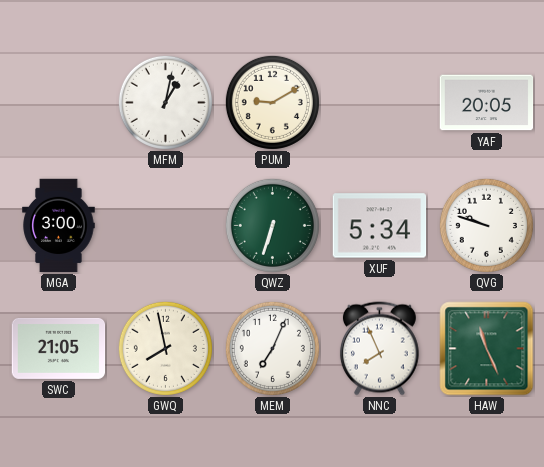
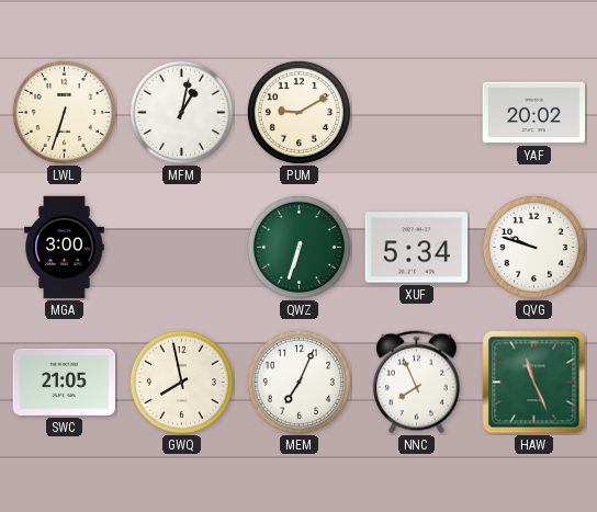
LWL: none -> 6:33 (64, 112)
YAF: 20:05 -> 20:02 (534, 113)
